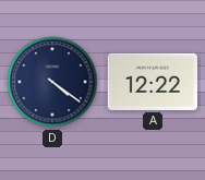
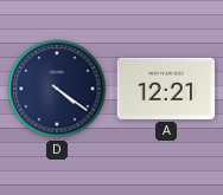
A: 12:22 -> 12:21 (165, 89)
